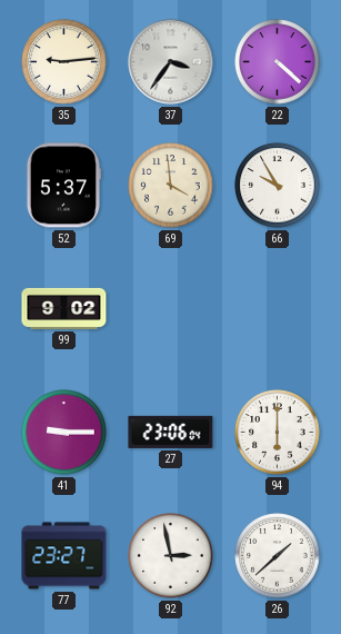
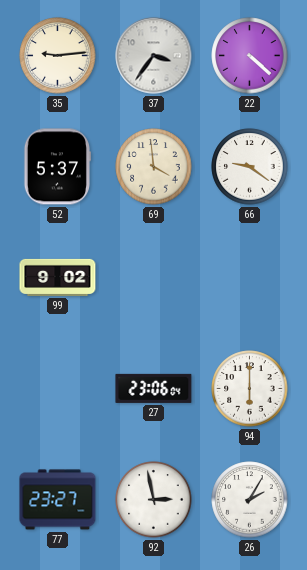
66: 9:55 -> 9:21 (250, 167)
41: 9:15 -> none (64, 433)
26: 1:38 -> 2:05 (250, 500)
